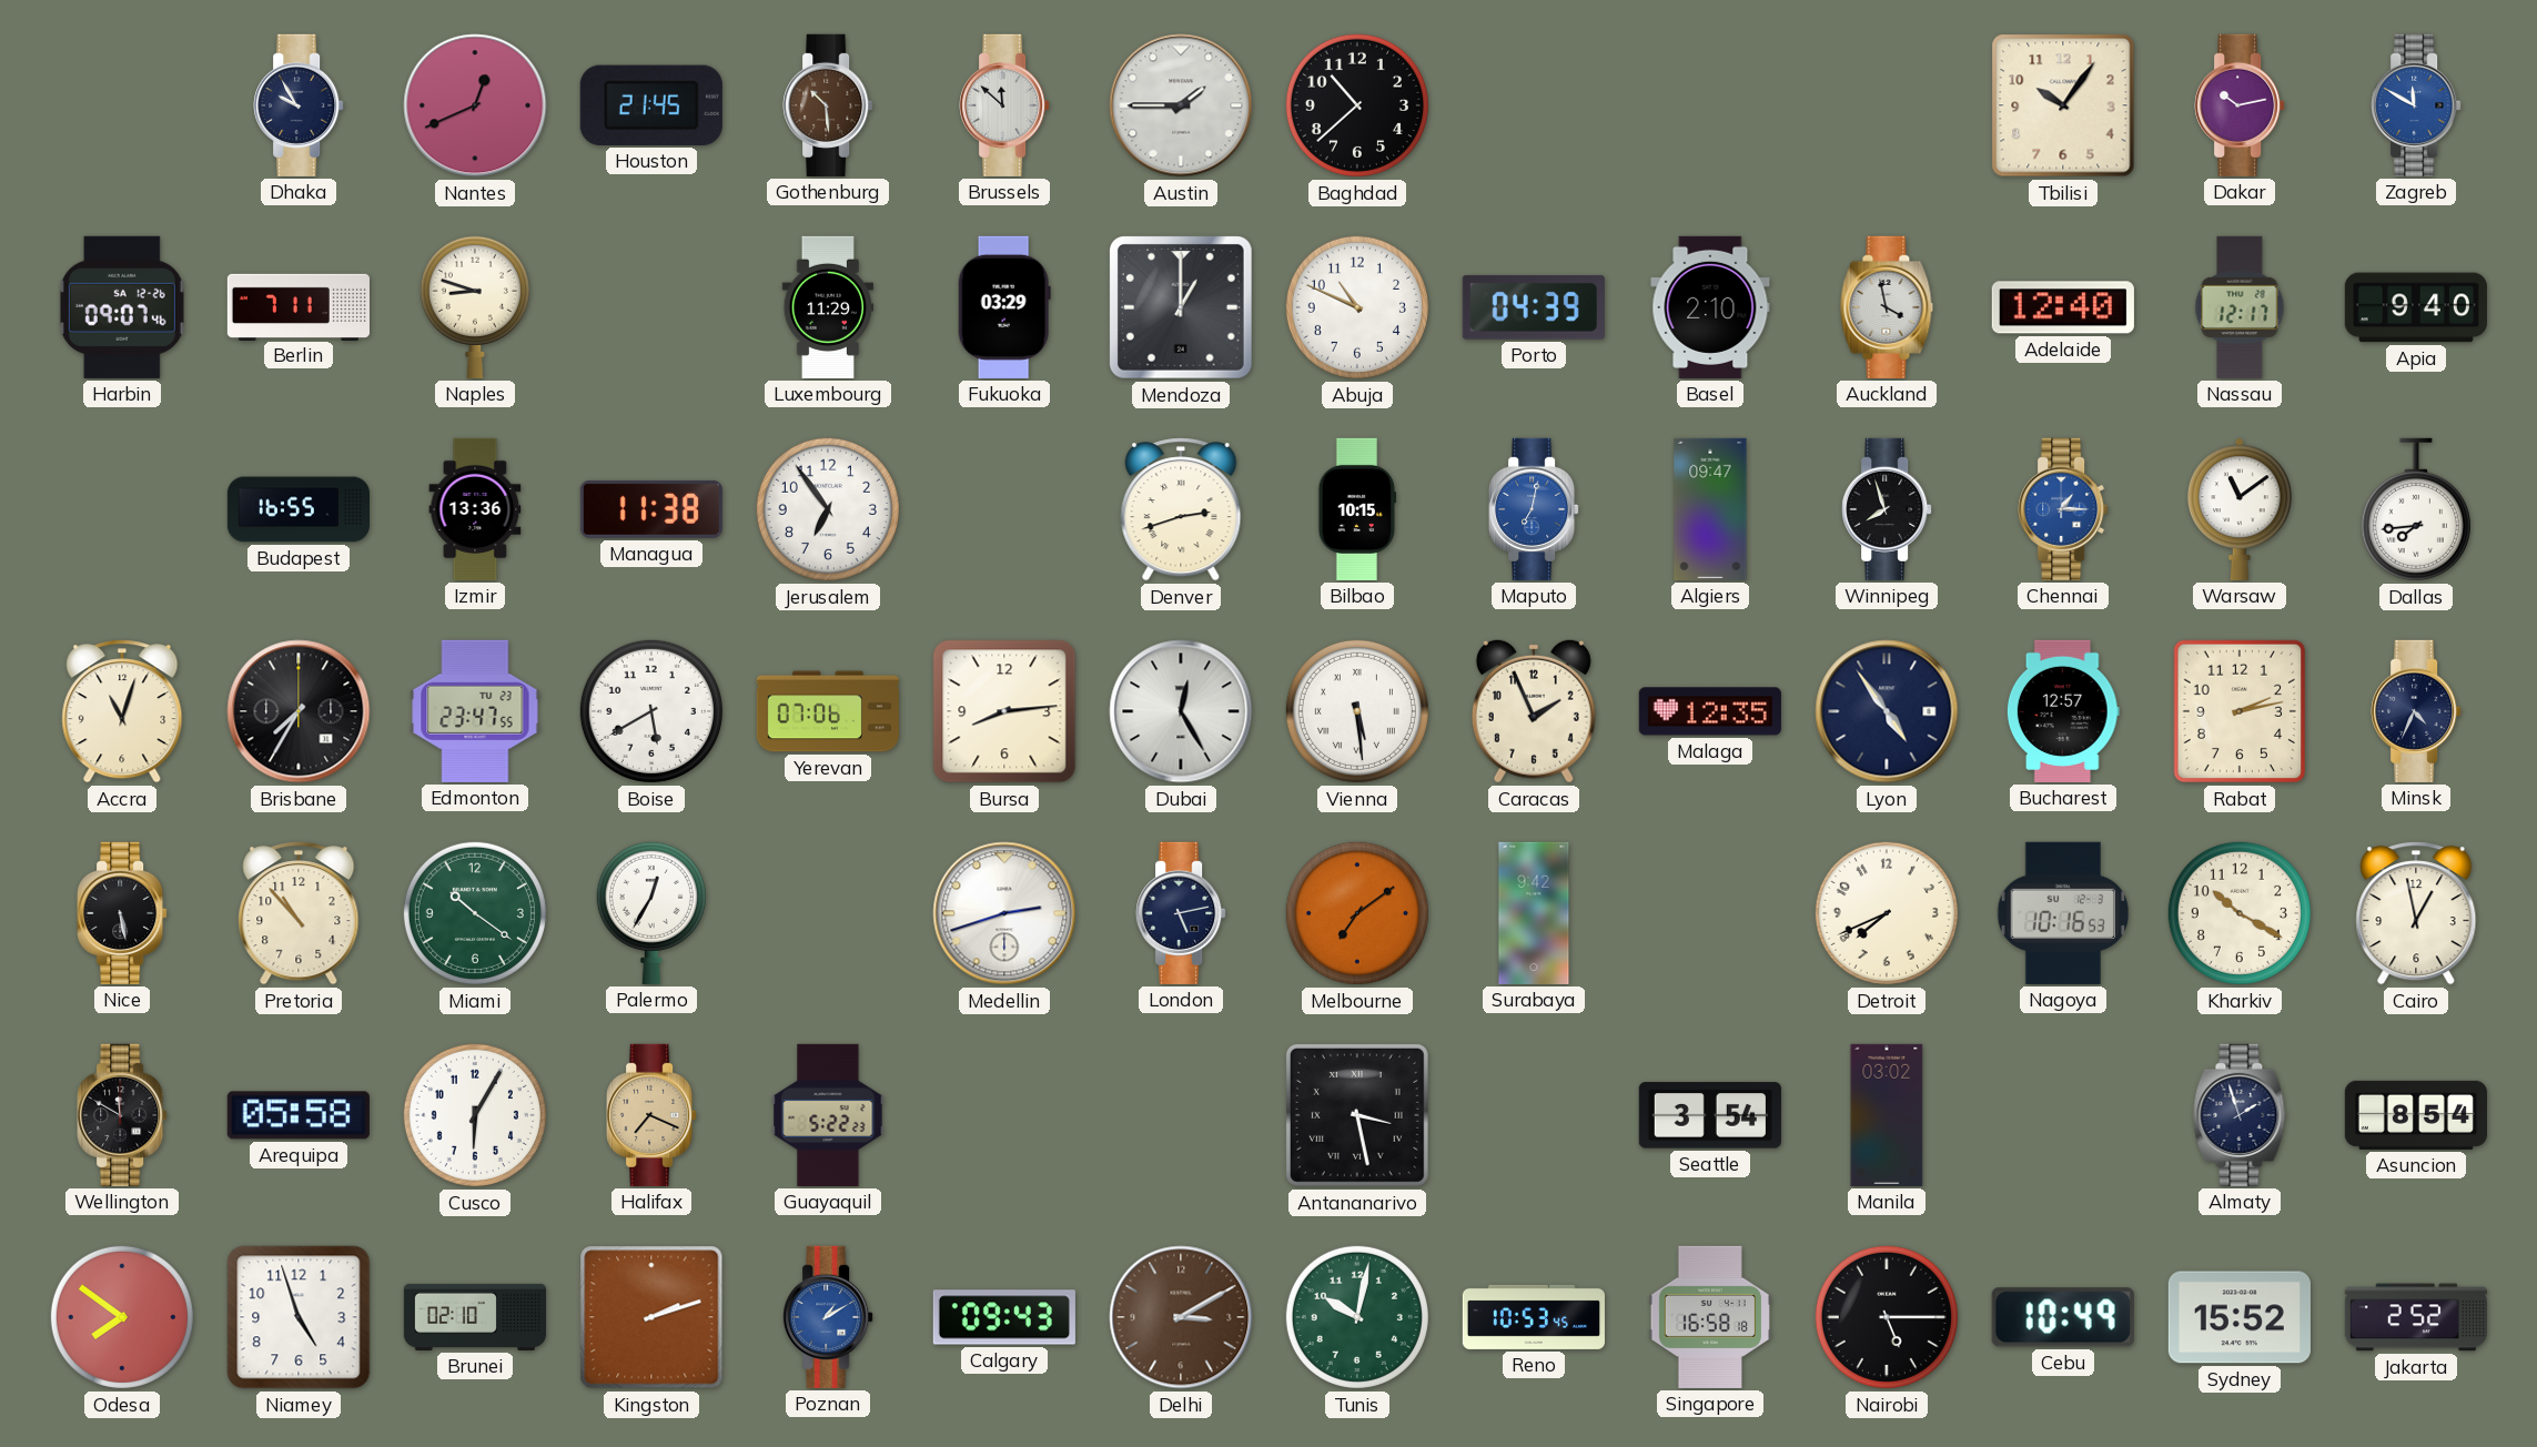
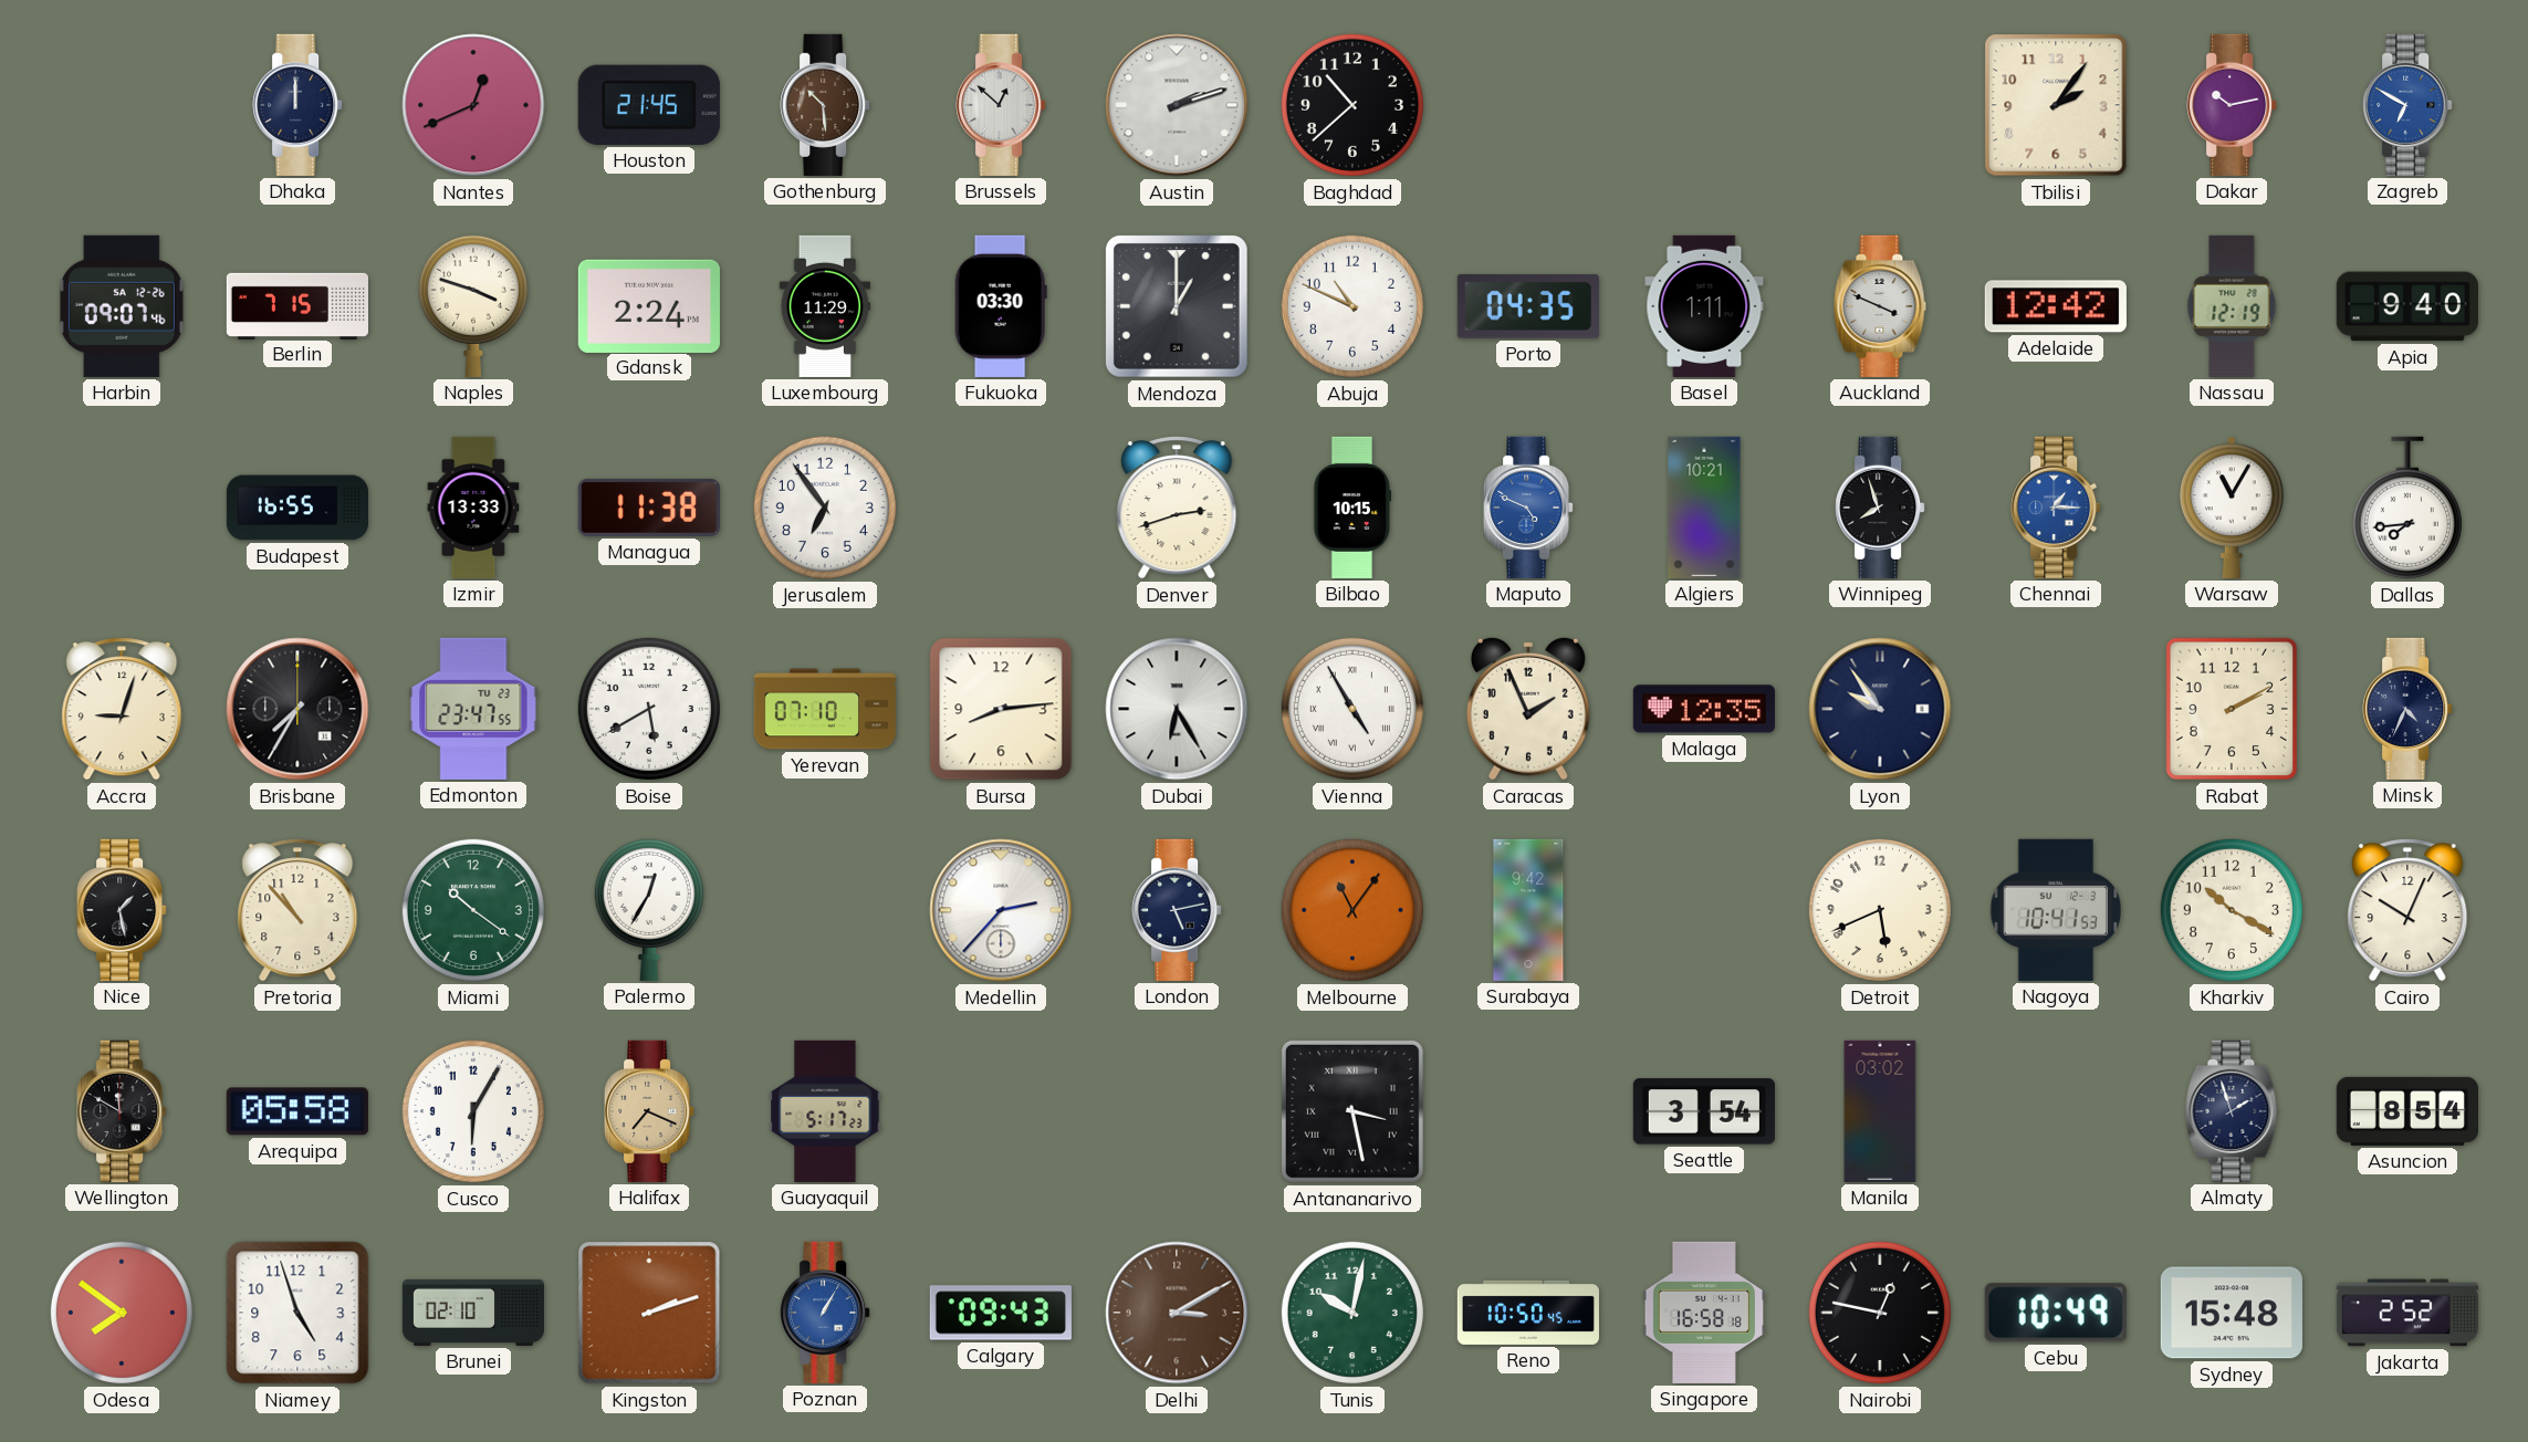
Dhaka: 9:55 -> 12:00 (297, 105)
Brussels: 11:52 -> 12:52 (1001, 105)
Austin: 1:45 -> 2:12 (1177, 105)
Tbilisi: 10:06 -> 2:06 (2056, 105)
Zagreb: 11:50 -> 6:50 (2407, 105)
Berlin: 7:11 -> 7:15 (297, 305)
Naples: 8:48 -> 3:48 (473, 305)
Gdansk: none -> 2:24 (649, 305)
Fukuoka: 03:29 -> 03:30 (1001, 306)
Porto: 04:39 -> 04:35 (1528, 306)
Basel: 2:10 -> 1:11 (1704, 306)
Auckland: 3:58 -> 3:49 (1880, 306)
Adelaide: 12:40 -> 12:42 (2056, 306)
Nassau: 12:17 -> 12:19 (2232, 306)
Izmir: 13:36 -> 13:33 (473, 508)
Maputo: 7:02 -> 4:49 (1528, 508)
Algiers: 09:47 -> 10:21 (1704, 508)
Warsaw: 11:09 -> 11:05 (2233, 508)
Accra: 11:03 -> 9:03 (122, 709)
Yerevan: 07:06 -> 07:10 (825, 709)
Dubai: 12:25 -> 6:25 (1177, 709)
Vienna: 5:29 -> 4:55 (1352, 709)
Lyon: 4:54 -> 9:54 (1880, 709)
Bucharest: 12:57 -> none (2063, 711)
Rabat: 2:13 -> 2:10 (2232, 709)
Nice: 5:28 -> 1:28 (122, 910)
Medellin: 2:42 -> 2:37 (1001, 910)
Melbourne: 7:09 -> 11:06 (1352, 910)
Detroit: 7:41 -> 5:41 (1880, 910)
Nagoya: 10:16 -> 10:41 (2055, 910)
Cairo: 12:58 -> 10:04 (2407, 910)
Guayaquil: 5:22 -> 5:17 (825, 1111)
Poznan: 1:10 -> 1:05 (825, 1313)
Reno: 10:53 -> 10:50 (1528, 1313)
Nairobi: 5:15 -> 12:47 (1880, 1313)
Sydney: 15:52 -> 15:48 (2232, 1313)
